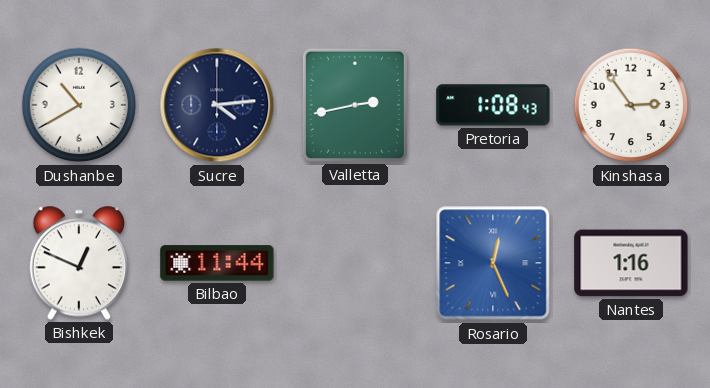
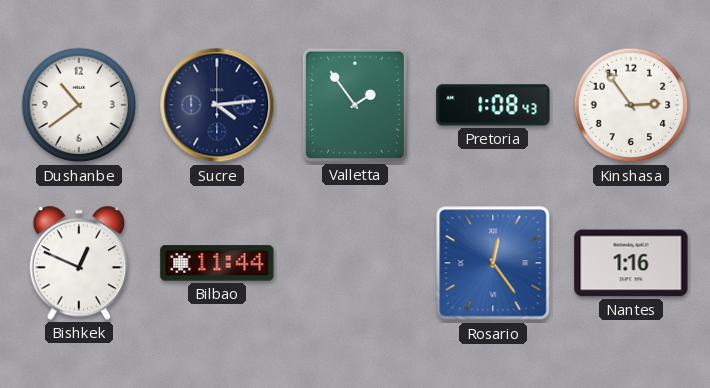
Dushanbe: 10:40 -> 10:39 (79, 105)
Valletta: 2:43 -> 1:54 (355, 105)
Rosario: 12:26 -> 12:24 (493, 263)
